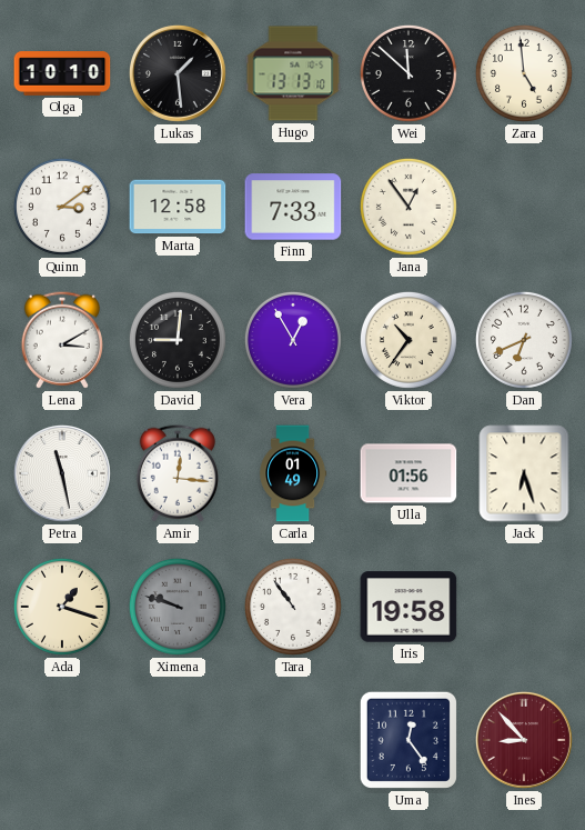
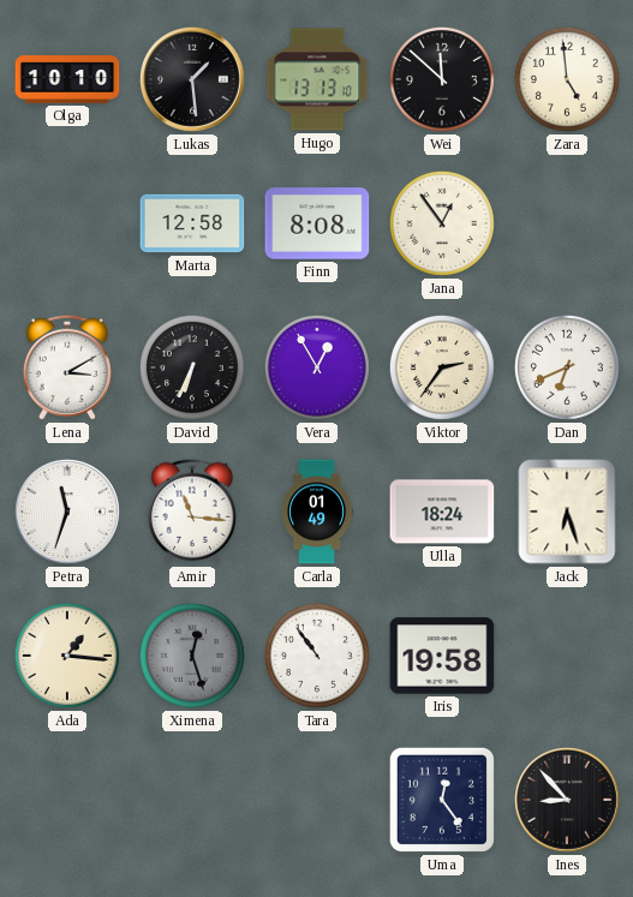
Quinn: 3:09 -> none (62, 207)
Finn: 7:33 -> 8:08 (317, 223)
David: 9:01 -> 6:34 (192, 367)
Viktor: 10:36 -> 2:36 (442, 367)
Petra: 11:28 -> 11:33 (67, 512)
Amir: 12:16 -> 11:16 (192, 512)
Ulla: 01:56 -> 18:24 (442, 512)
Ada: 1:18 -> 1:16 (67, 656)
Ximena: 9:48 -> 12:27 (192, 656)
Ines dial: burgundy -> black (567, 800)
